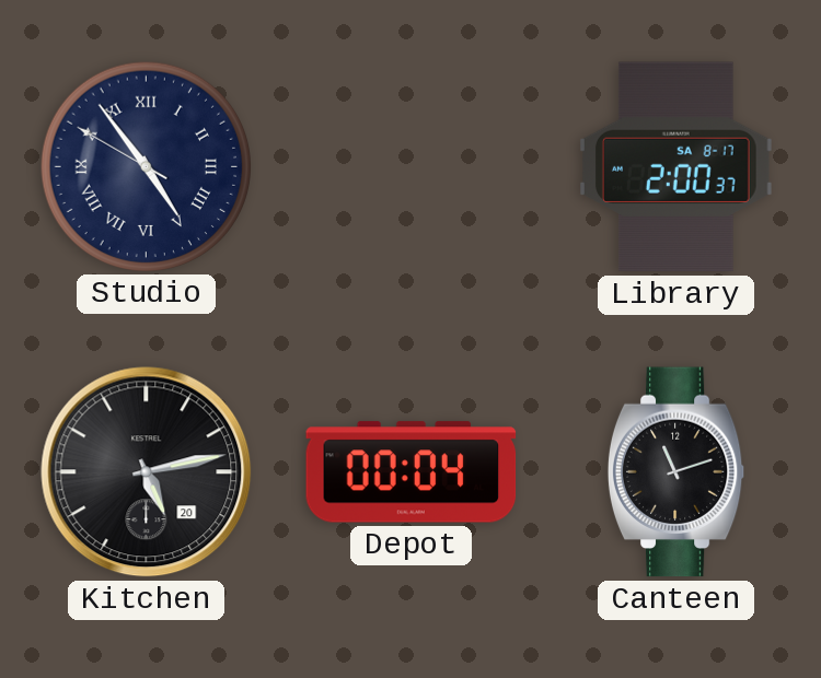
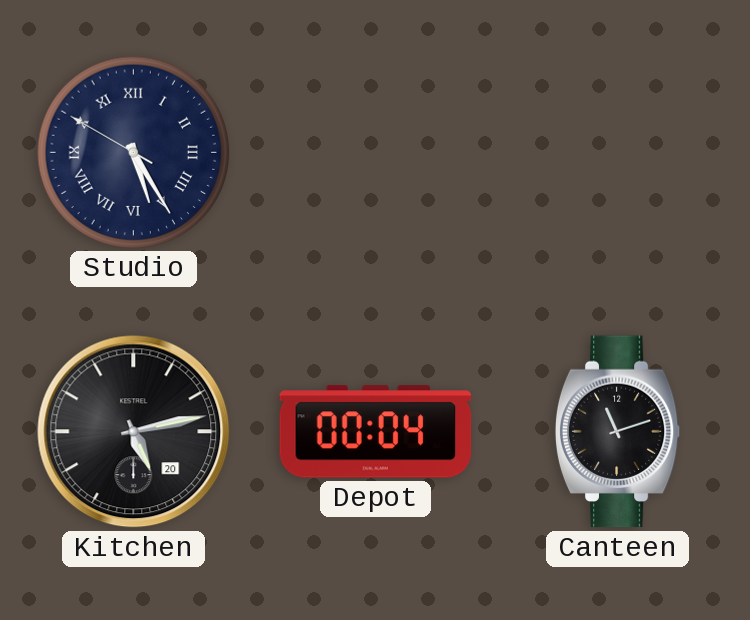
Studio: 4:53 -> 5:24 (133, 152)
Library: 2:00 -> none (677, 167)
